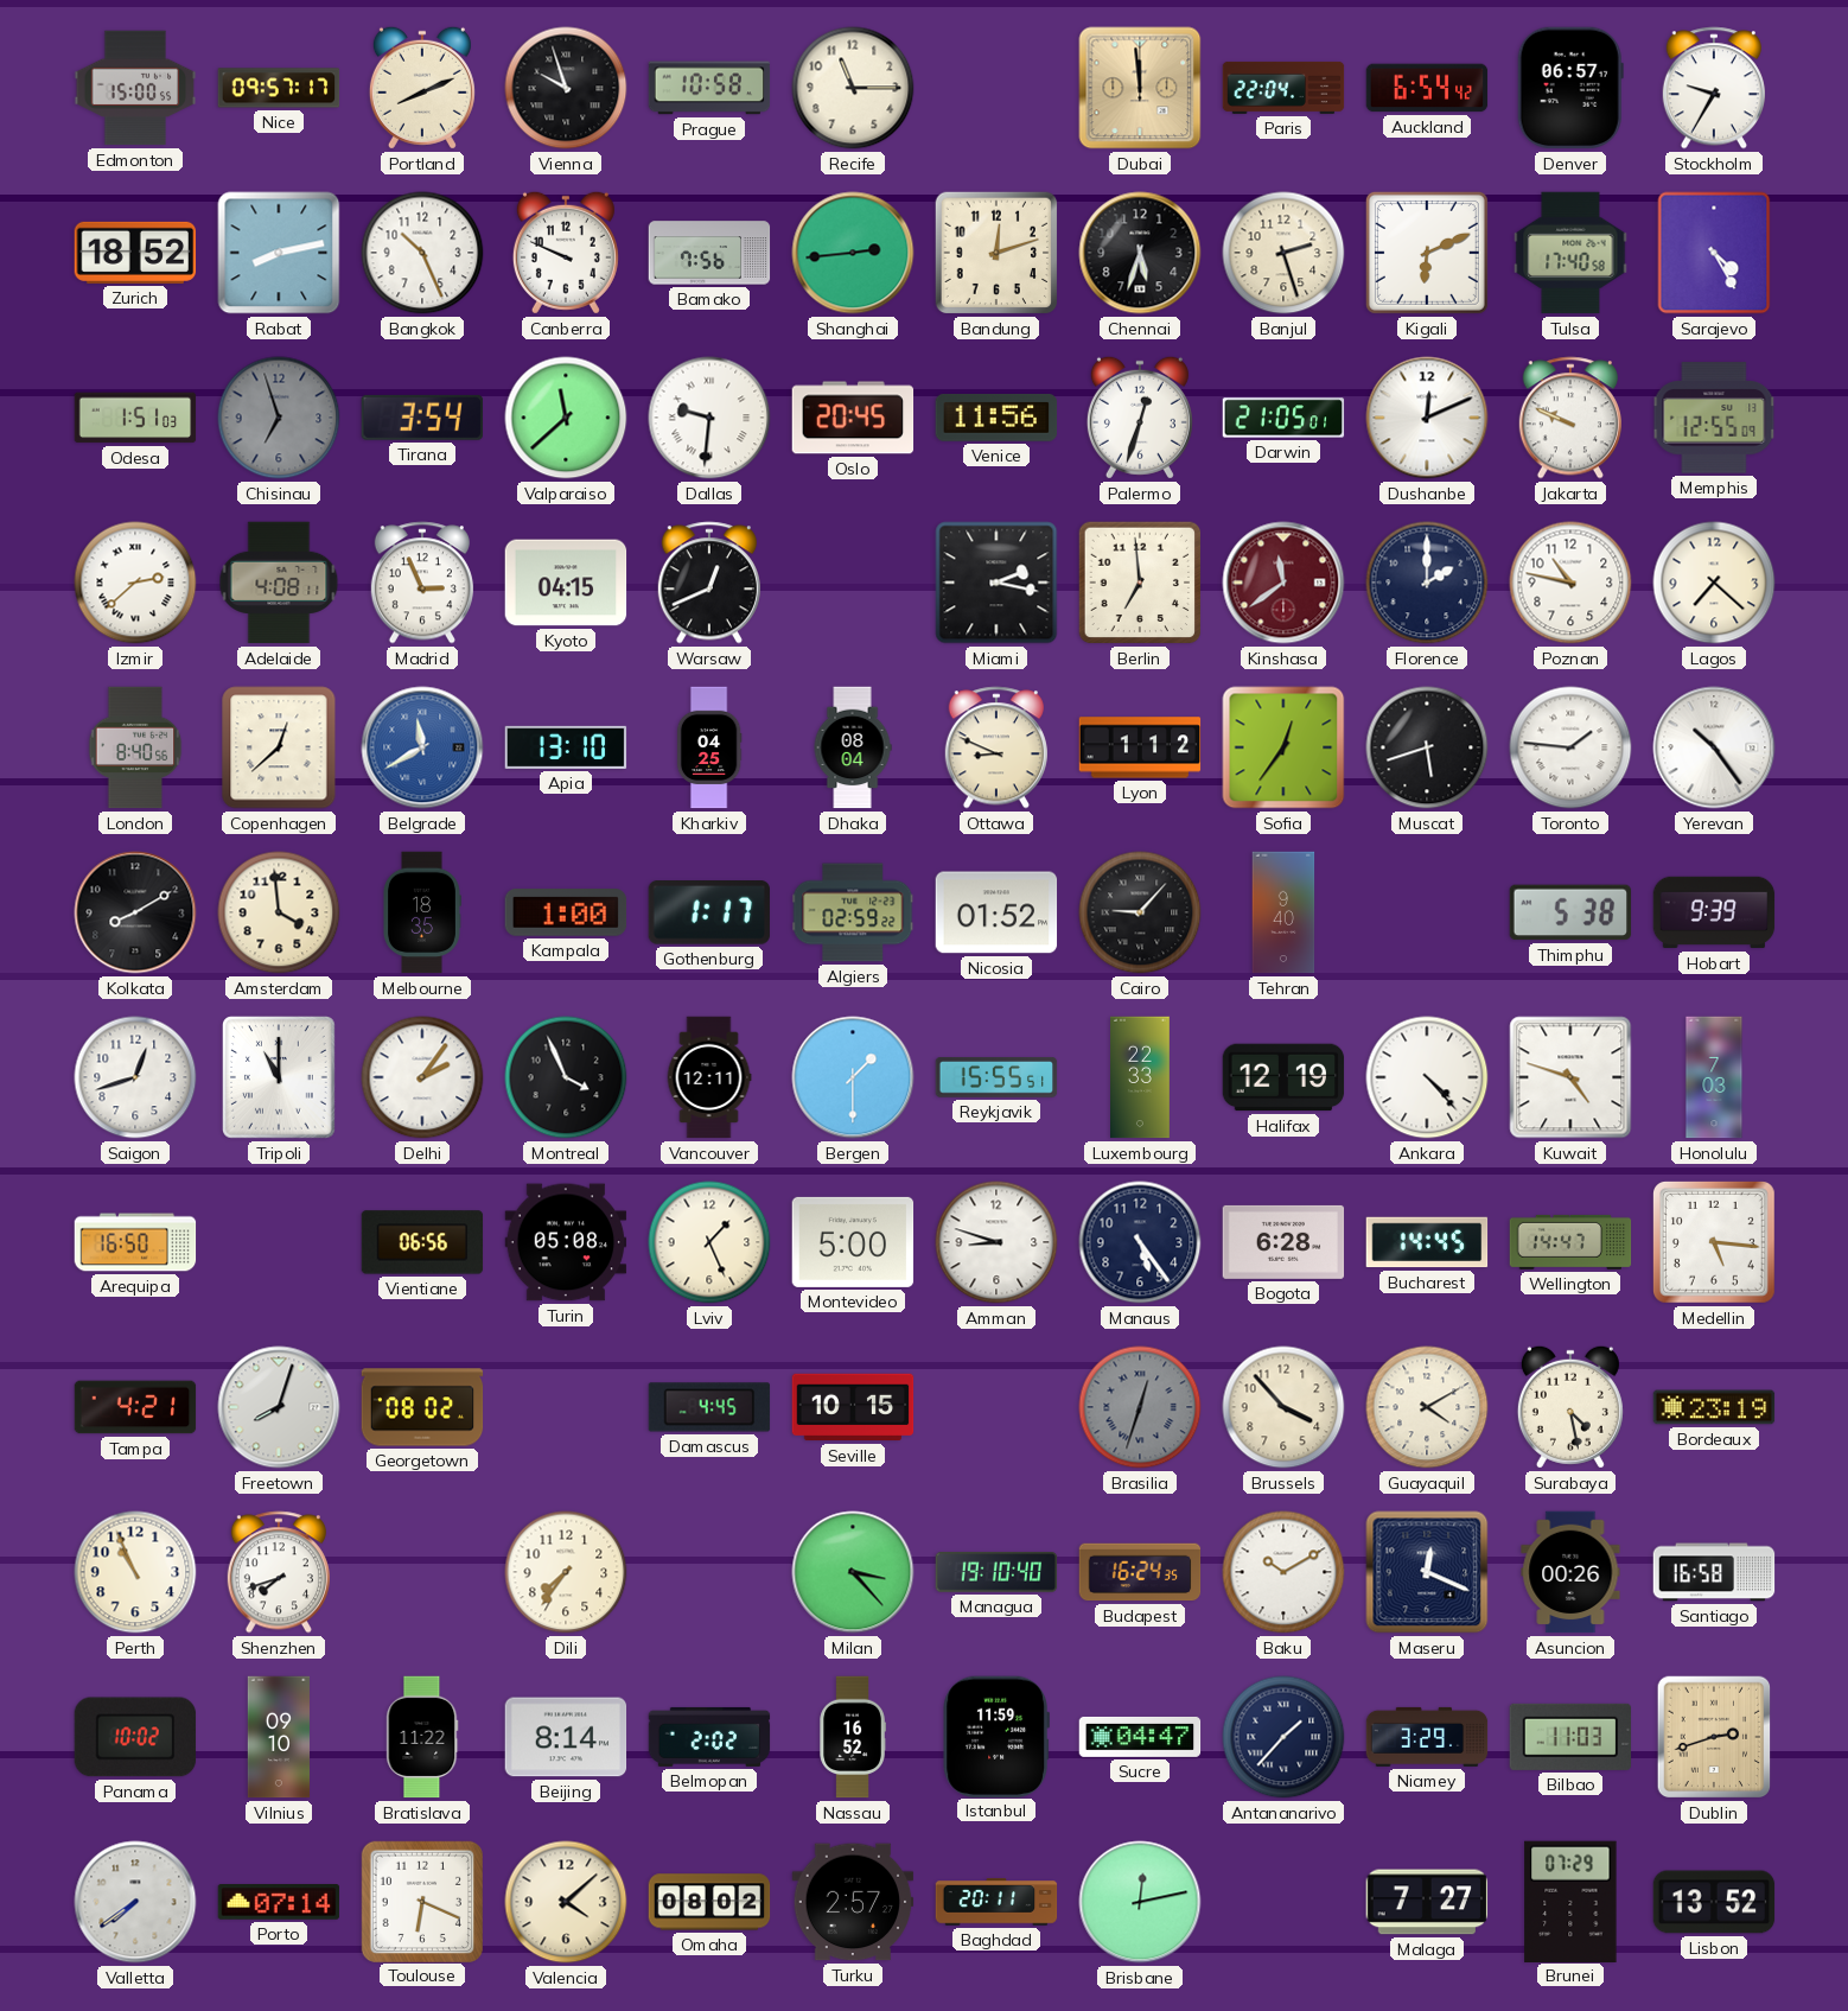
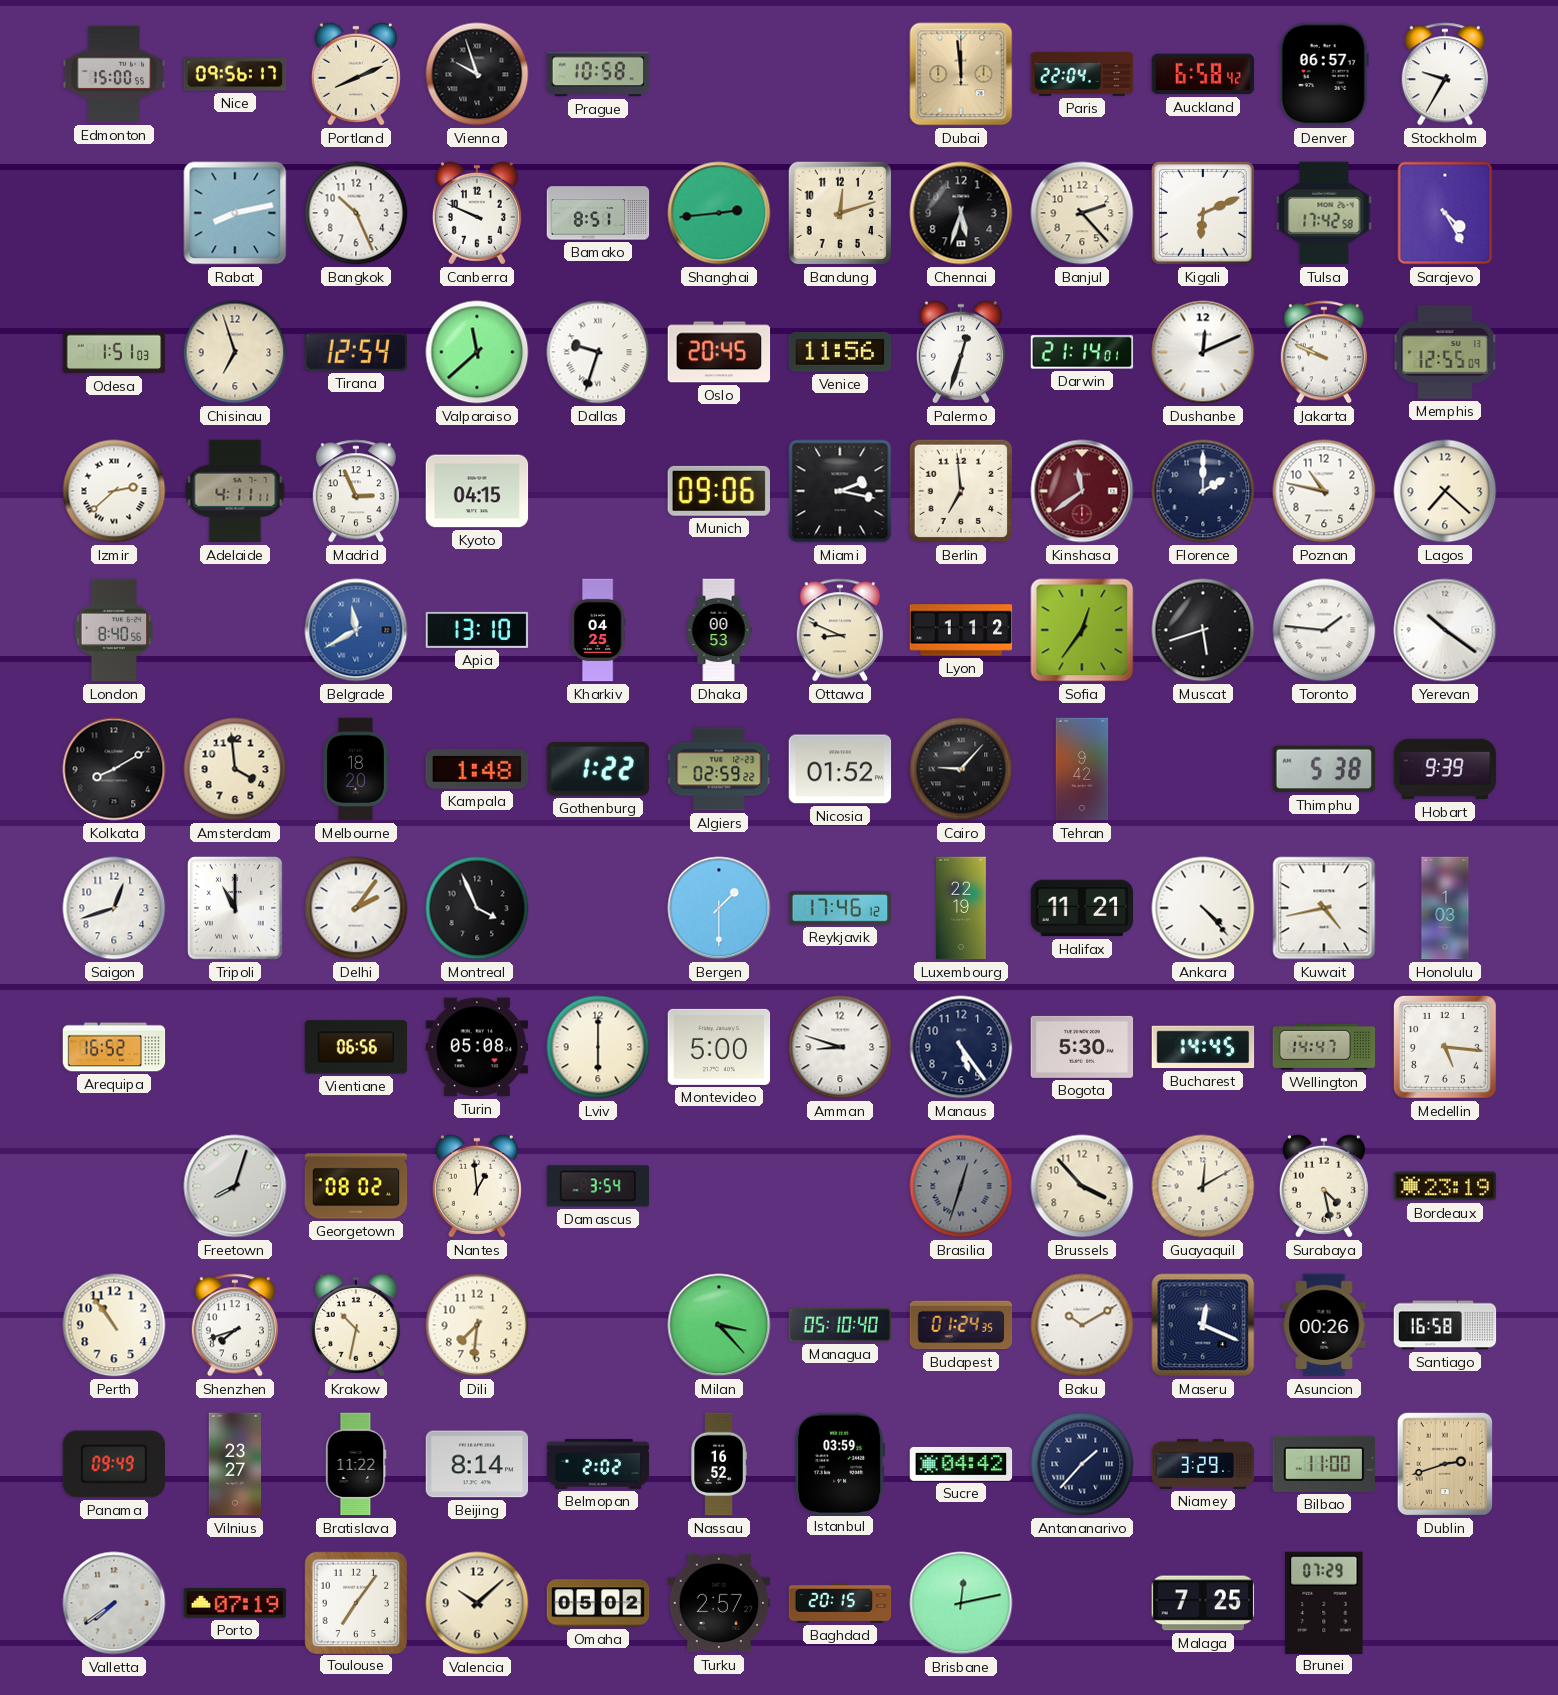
Nice: 09:57 -> 09:56 (235, 74)
Recife: 11:15 -> none (853, 88)
Auckland: 6:54 -> 6:58 (1203, 74)
Zurich: 18:52 -> none (135, 253)
Bamako: 7:56 -> 8:51 (598, 213)
Banjul: 2:27 -> 2:23 (1082, 213)
Tulsa: 17:40 -> 17:42 (1324, 213)
Chisinau dial: grey -> cream (235, 352)
Tirana: 3:54 -> 12:54 (355, 352)
Dallas: 9:31 -> 9:33 (598, 352)
Darwin: 21:05 -> 21:14 (1082, 352)
Adelaide: 4:08 -> 4:11 (235, 491)
Warsaw: 12:41 -> none (709, 583)
Munich: none -> 09:06 (719, 491)
Copenhagen: 12:38 -> none (279, 747)
Dhaka: 08:04 -> 00:53 (719, 630)
Yerevan: 10:24 -> 10:21 (1445, 630)
Melbourne: 18:35 -> 18:20 (356, 769)
Kampala: 1:00 -> 1:48 (477, 770)
Gothenburg: 1:17 -> 1:22 (598, 770)
Tehran: 9:40 -> 9:42 (1082, 769)
Vancouver: 12:11 -> none (709, 1077)
Reykjavik: 15:55 -> 17:46 (840, 909)
Luxembourg: 22:33 -> 22:19 (962, 908)
Halifax: 12:19 -> 11:21 (1082, 908)
Kuwait: 4:48 -> 4:43 (1324, 908)
Honolulu: 7:03 -> 1:03 (1445, 908)
Arequipa: 16:50 -> 16:52 (114, 1047)
Lviv: 1:26 -> 6:00 (598, 1047)
Bogota: 6:28 -> 5:30 (1082, 1047)
Tampa: 4:21 -> none (135, 1407)
Nantes: none -> 12:59 (477, 1186)
Damascus: 4:45 -> 3:54 (598, 1186)
Seville: 10:15 -> none (853, 1407)
Guayaquil: 4:10 -> 12:10 (1203, 1186)
Perth: 10:56 -> 10:54 (114, 1325)
Krakow: none -> 10:32 (356, 1325)
Dili: 7:36 -> 7:31 (477, 1325)
Managua: 19:10 -> 05:10 (840, 1325)
Budapest: 16:24 -> 01:24 (961, 1325)
Panama: 10:02 -> 09:49 (114, 1464)
Vilnius: 09:10 -> 23:27 (235, 1464)
Istanbul: 11:59 -> 03:59 (839, 1463)
Sucre: 04:47 -> 04:42 (961, 1464)
Bilbao: 11:03 -> 11:00 (1323, 1464)
Porto: 07:14 -> 07:19 (235, 1604)
Toulouse: 6:19 -> 7:06 (355, 1602)
Valencia: 4:08 -> 10:08 (477, 1603)
Omaha: 08:02 -> 05:02 (598, 1603)
Baghdad: 20:11 -> 20:15 (840, 1603)
Malaga: 7:27 -> 7:25 (1203, 1603)
Lisbon: 13:52 -> none (1714, 1902)
